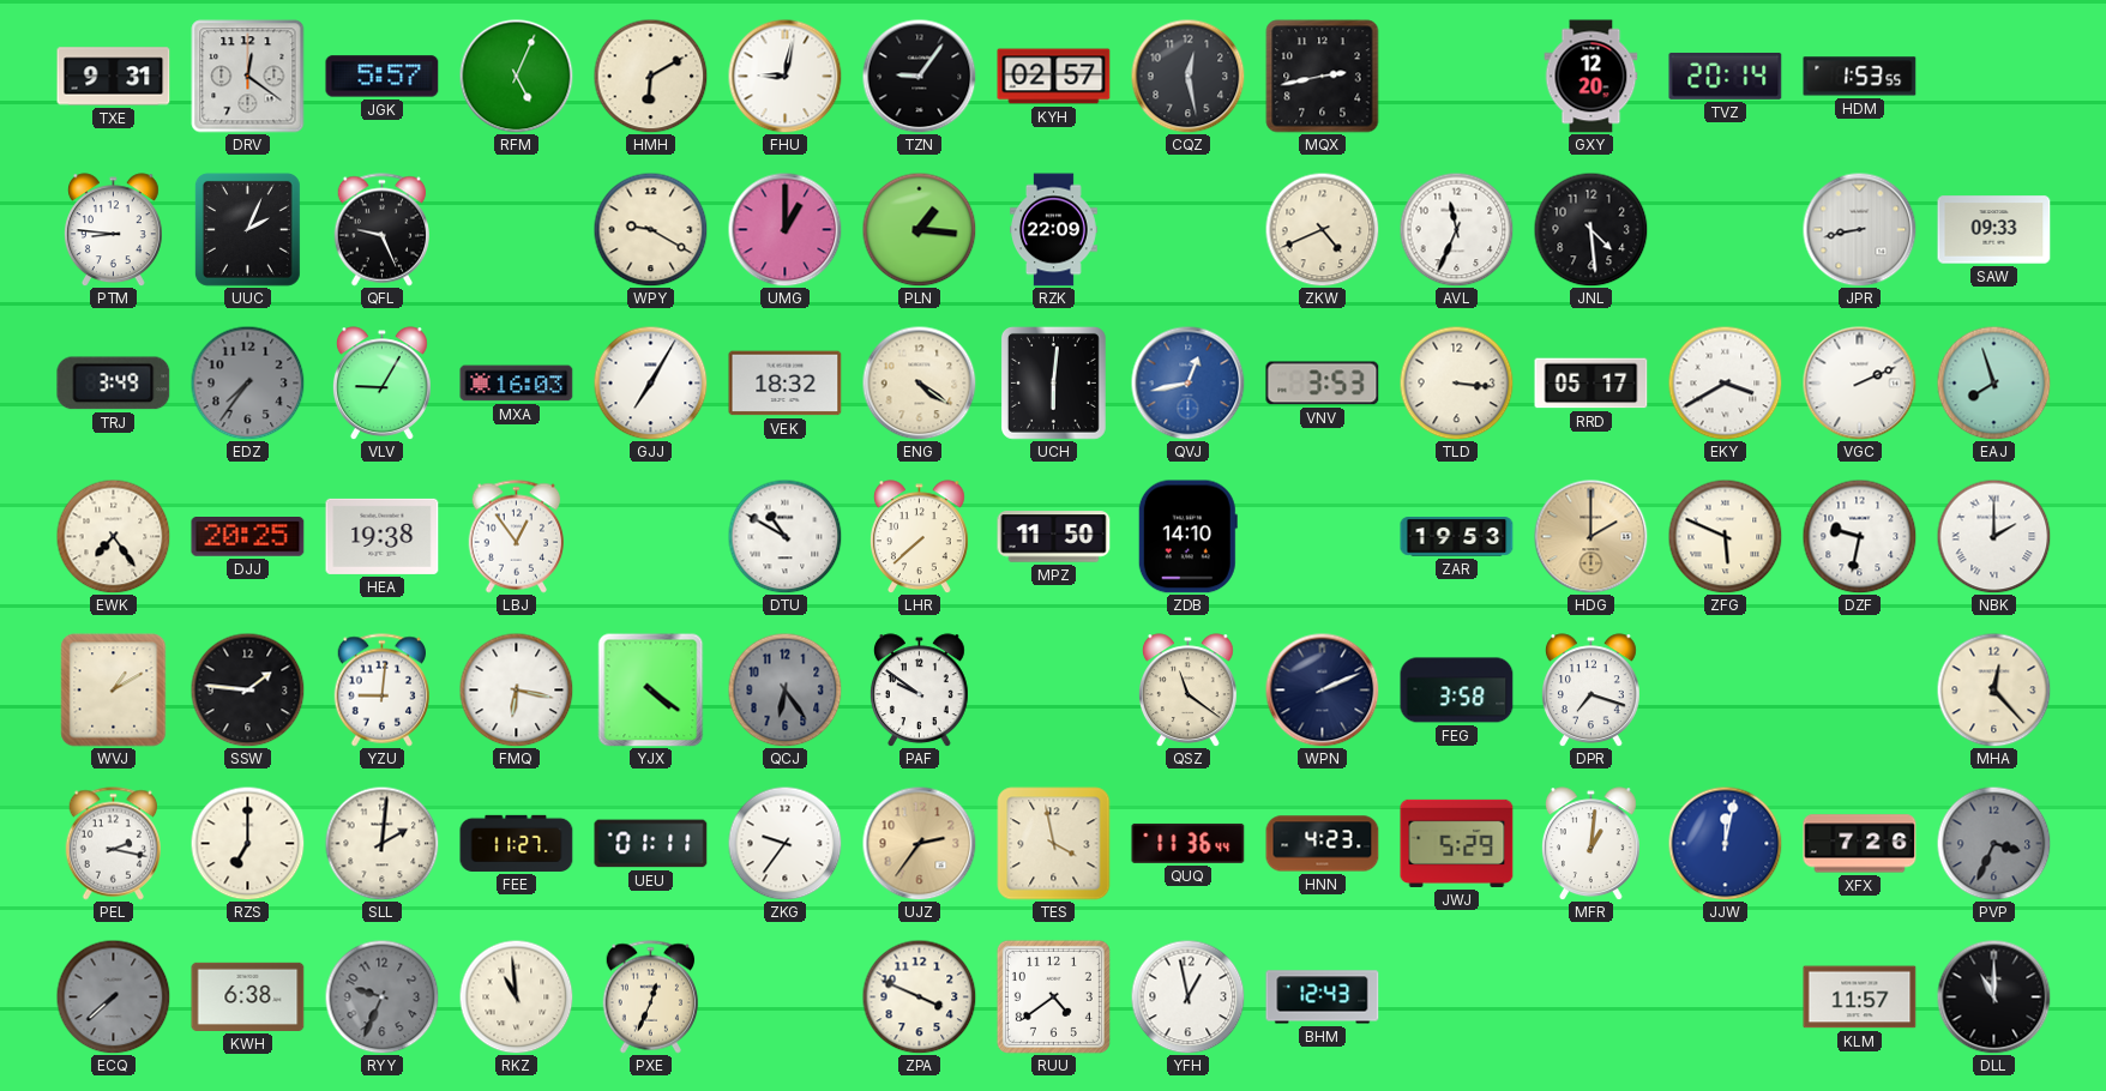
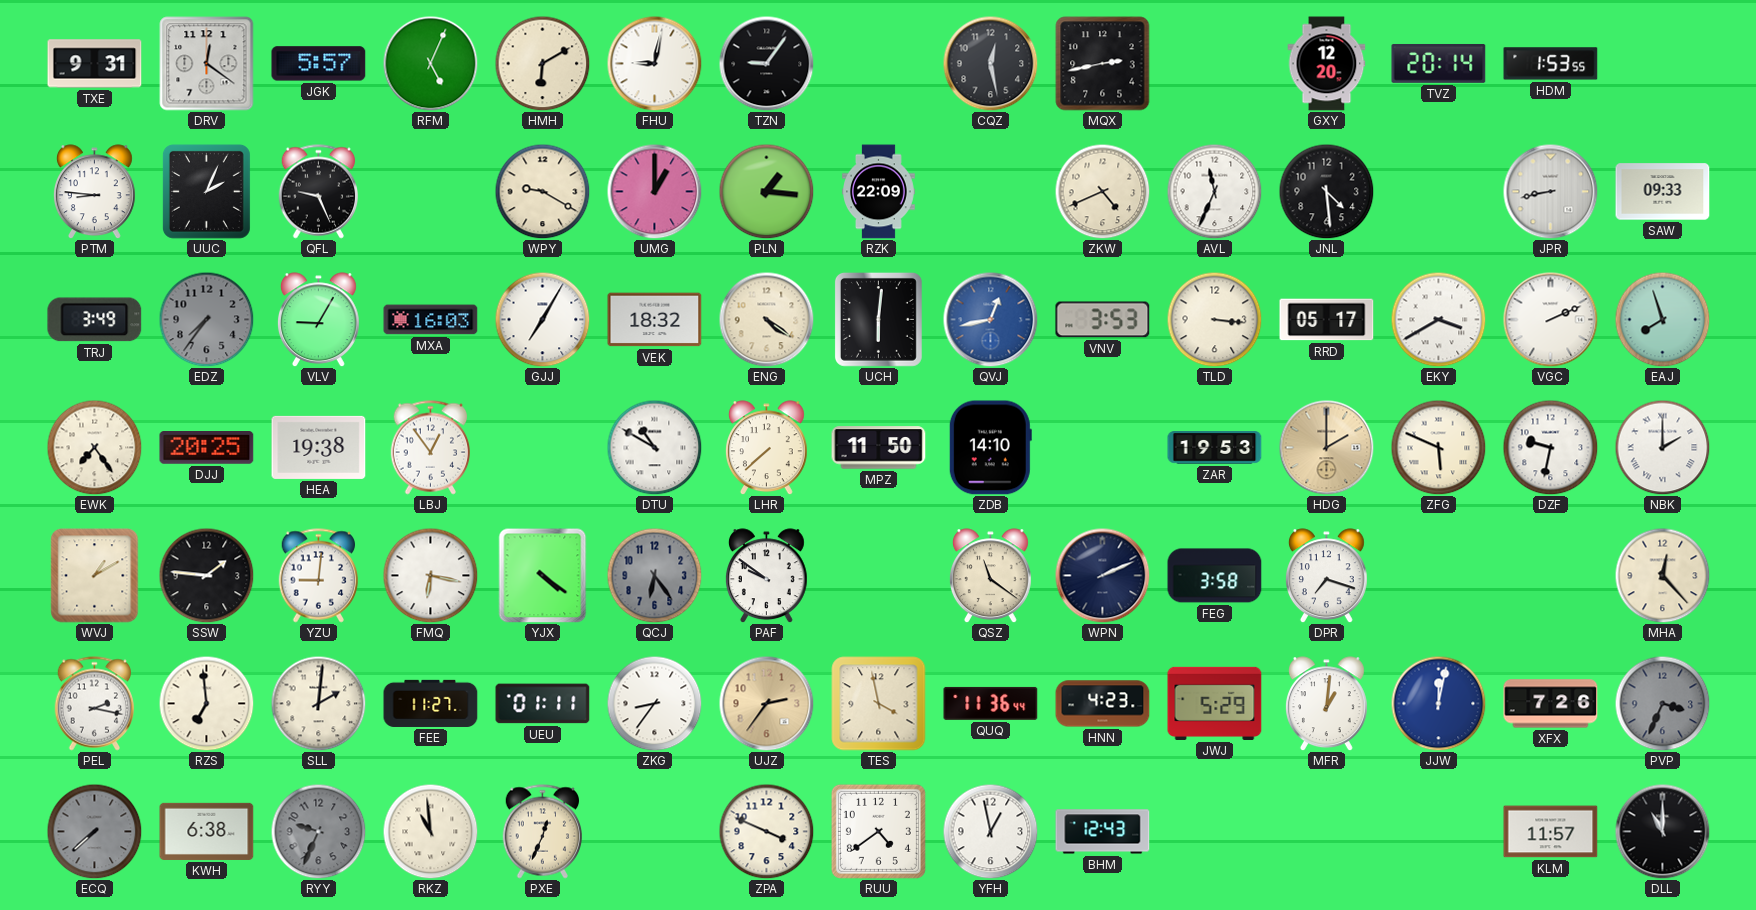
KYH: 02:57 -> none (1054, 77)
RZS: 7:00 -> 6:59 (206, 703)
ZKG: 9:36 -> 8:36 (654, 703)
